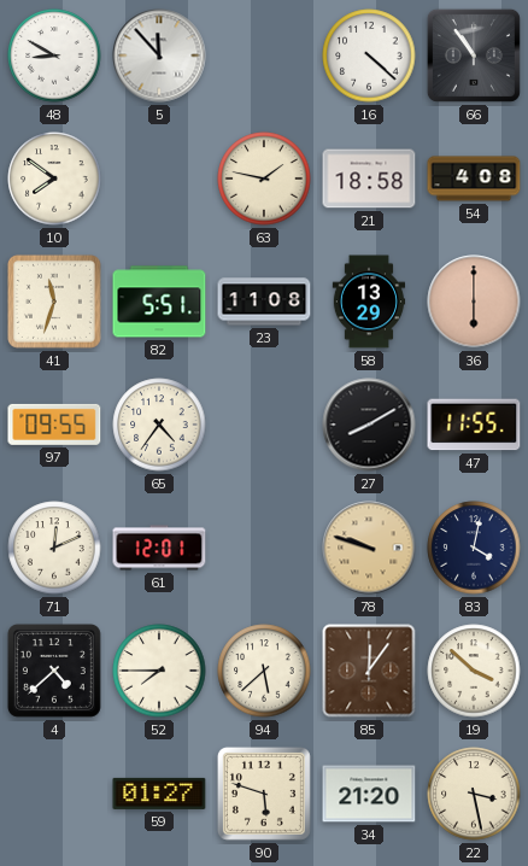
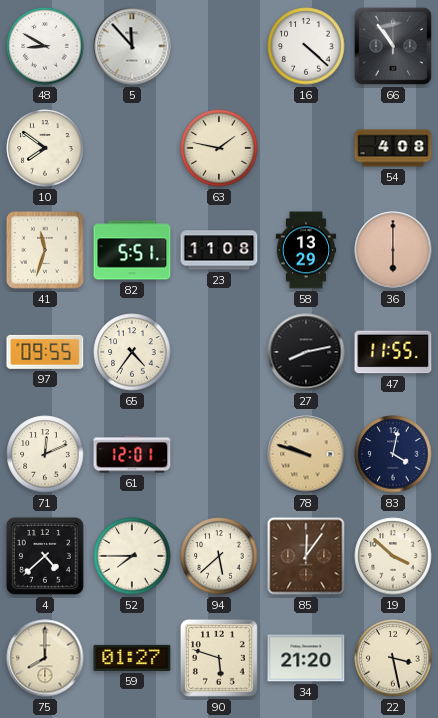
21: 18:58 -> none (369, 179)
27: 8:10 -> 8:13 (306, 352)
75: none -> 8:00 (45, 658)
